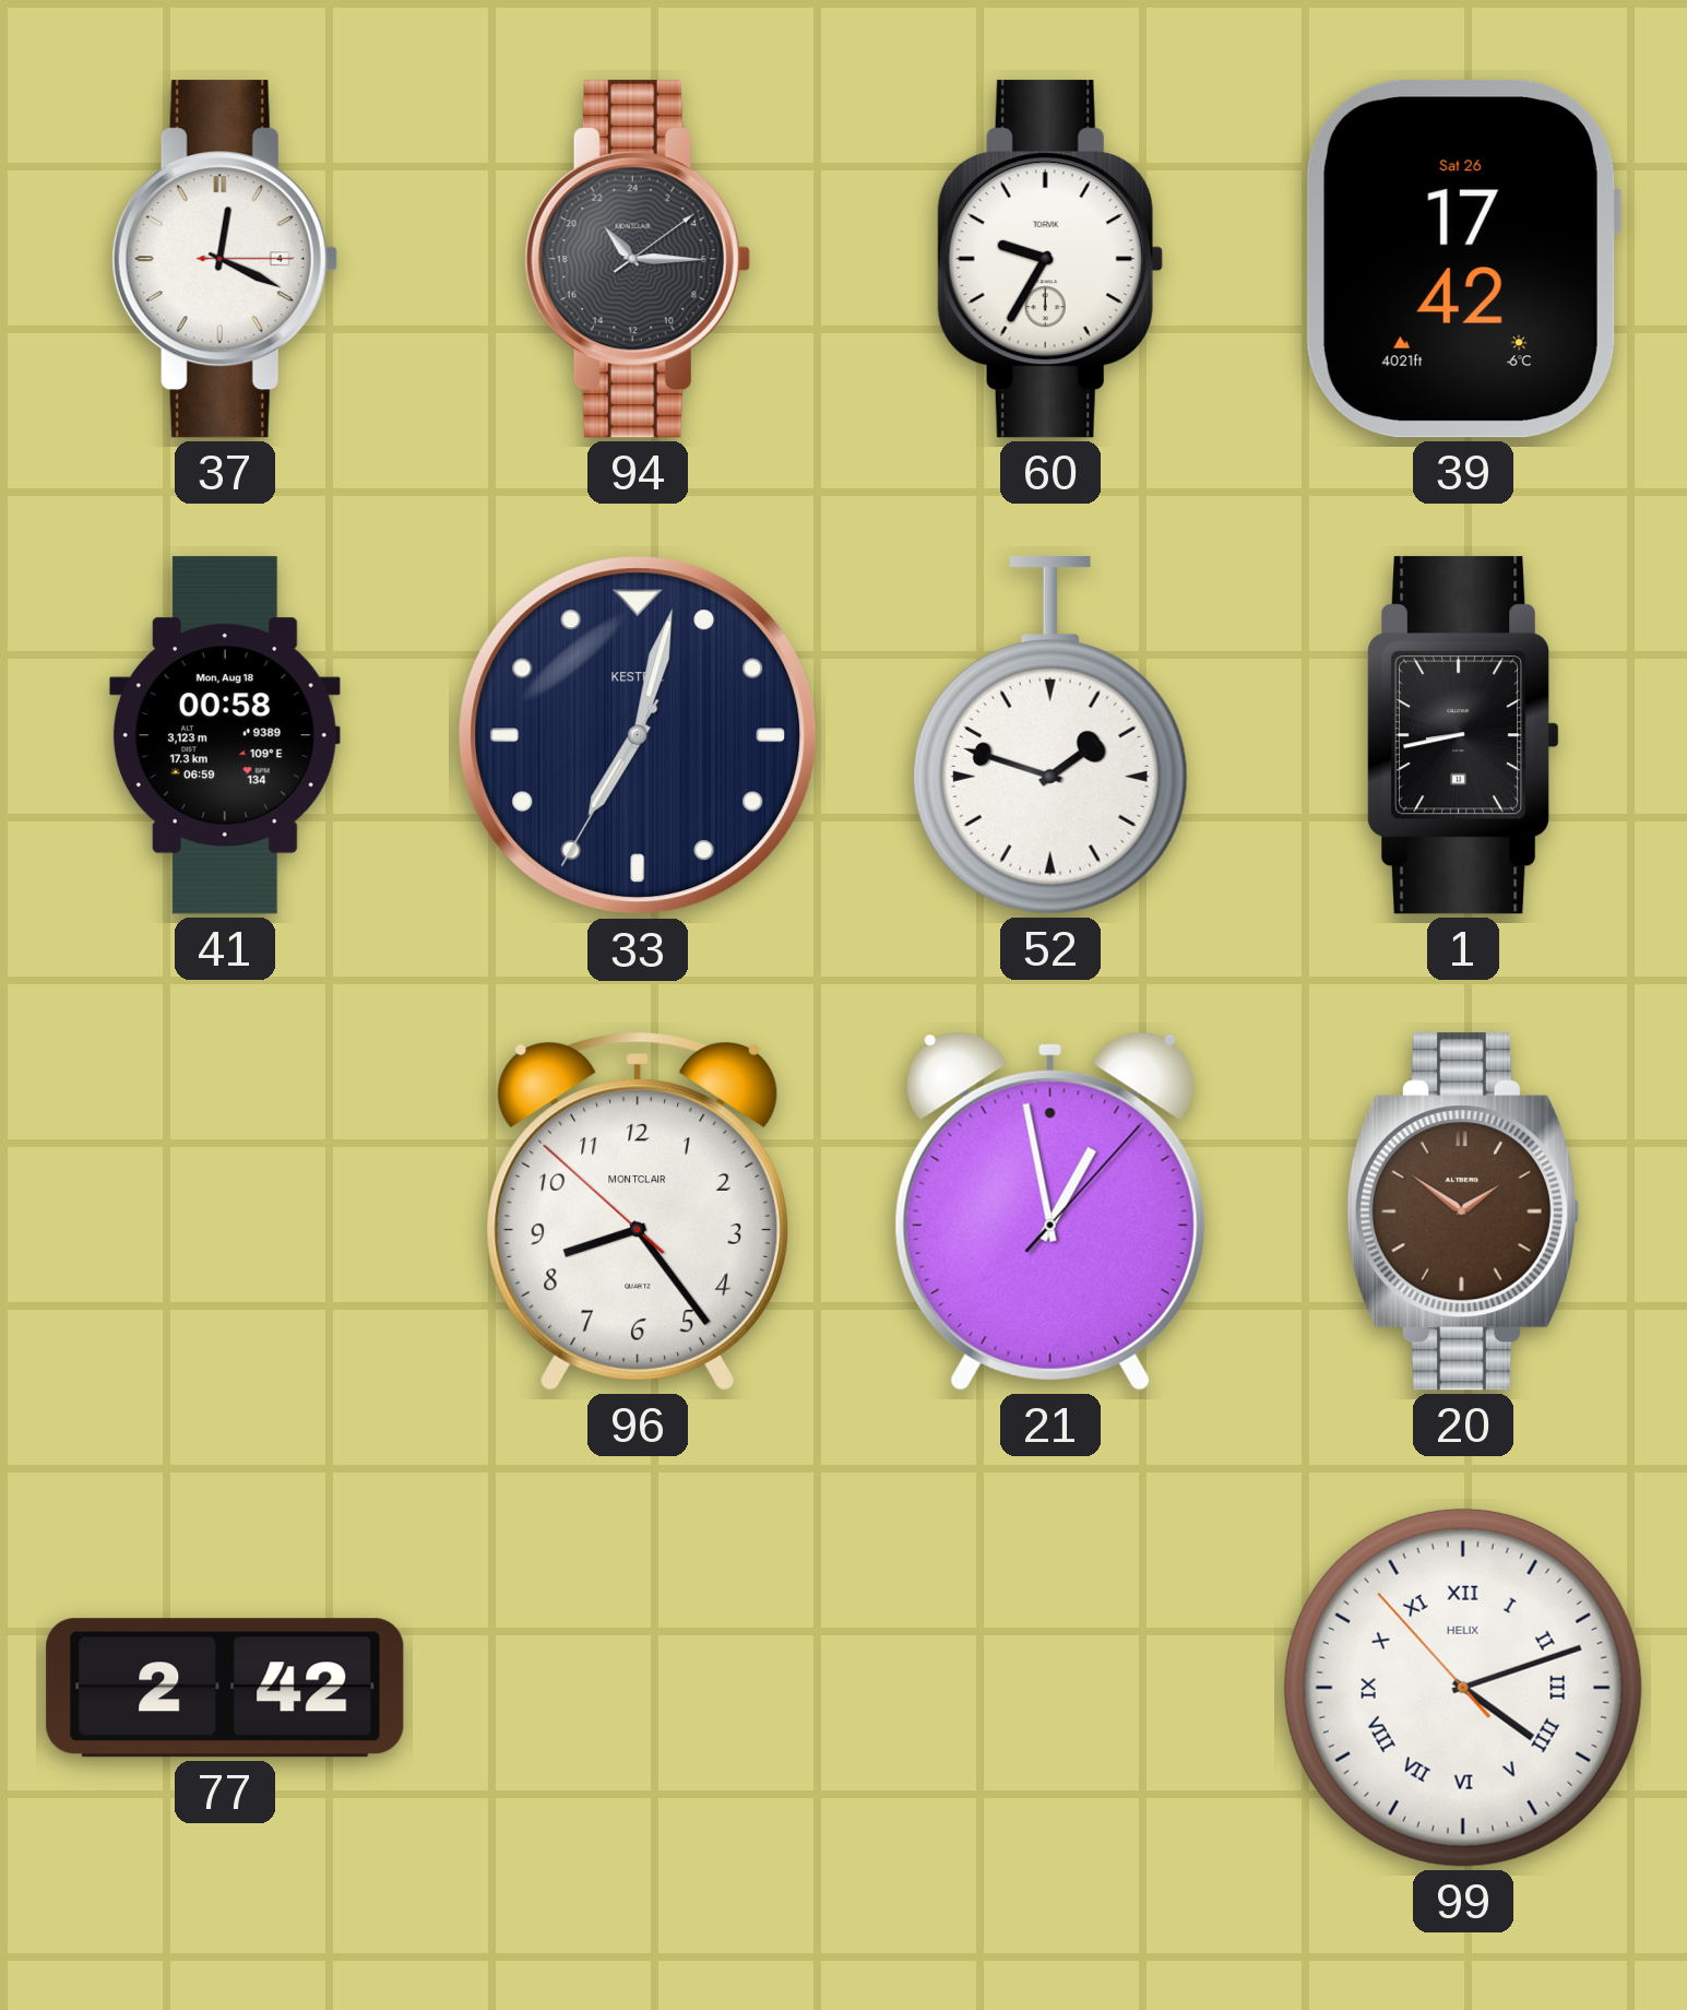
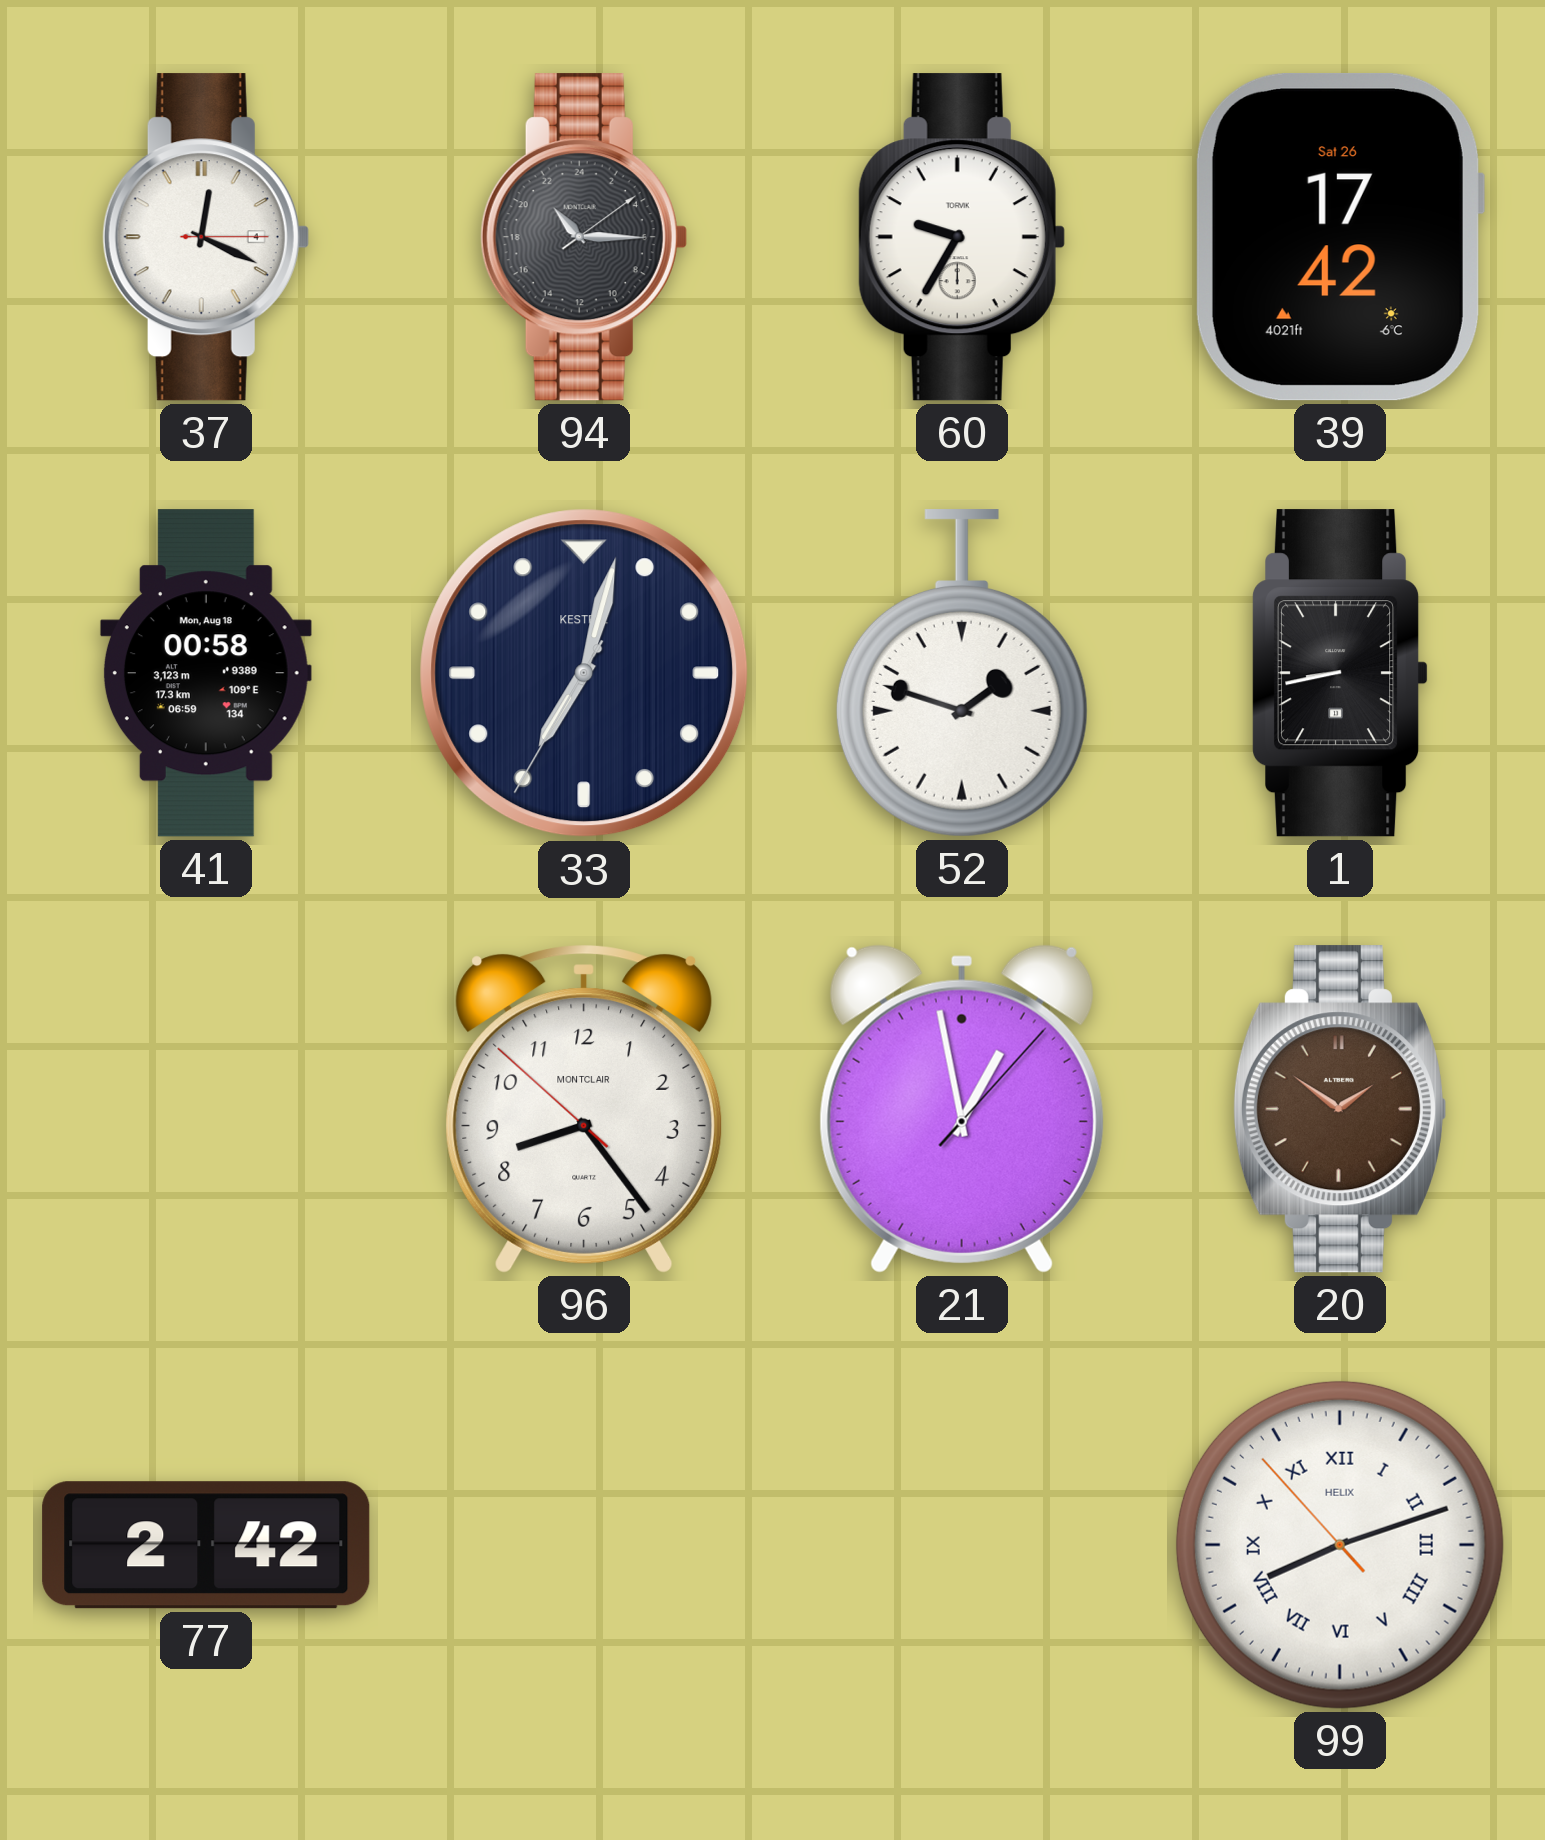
99: 4:11 -> 8:11 (1340, 1545)
